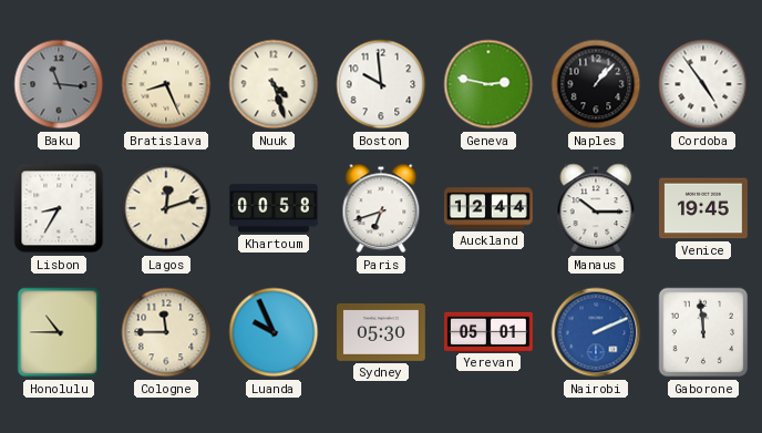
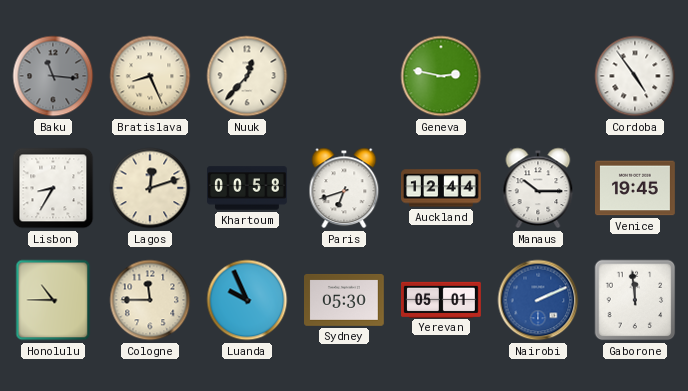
Nuuk: 4:27 -> 12:37 (247, 76)
Boston: 9:59 -> none (381, 84)
Naples: 1:07 -> none (596, 84)
